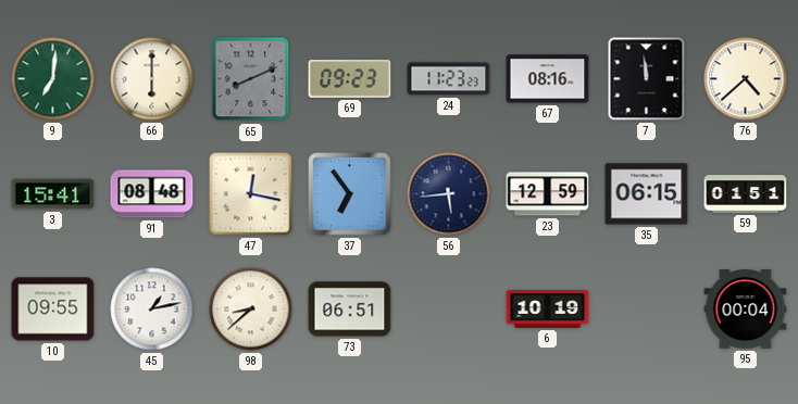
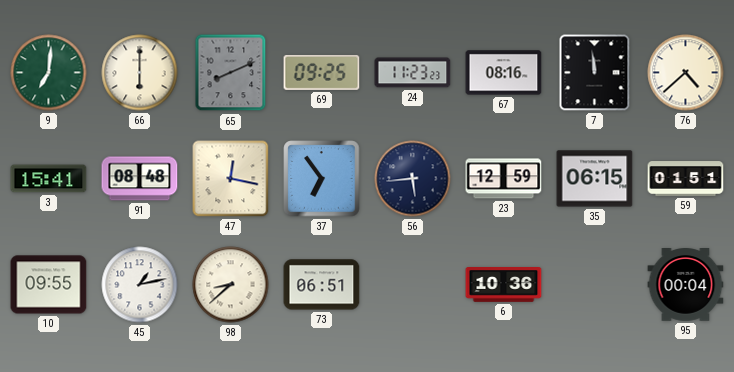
69: 09:23 -> 09:25 (322, 72)
6: 10:19 -> 10:36 (504, 285)
